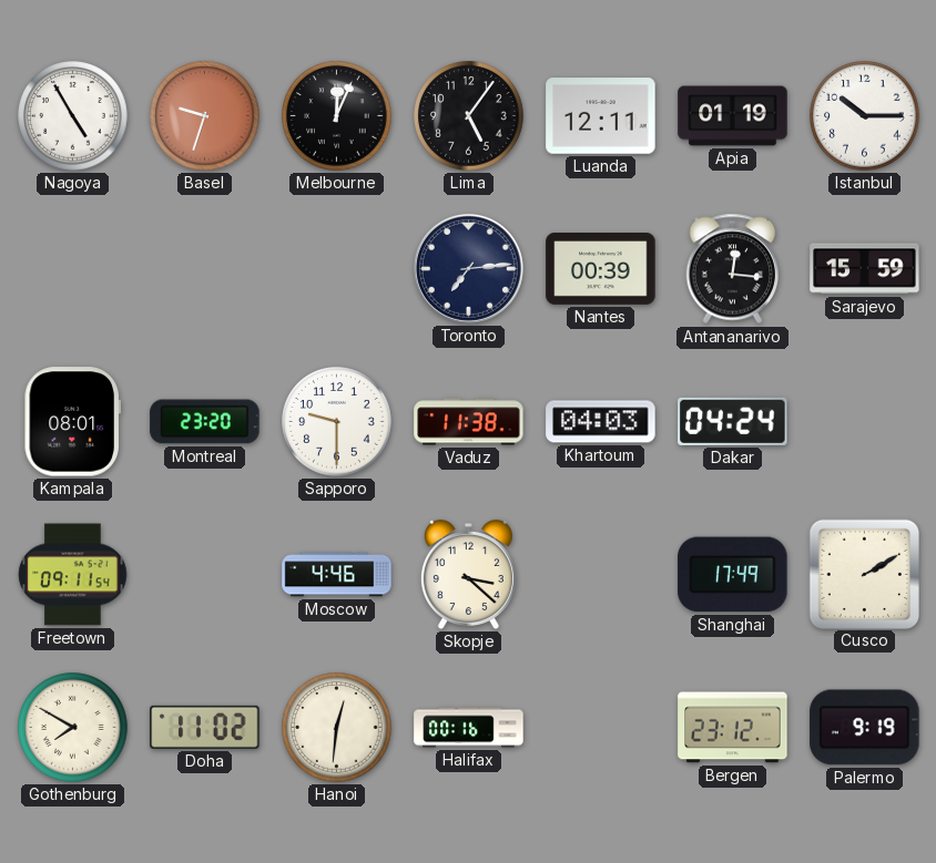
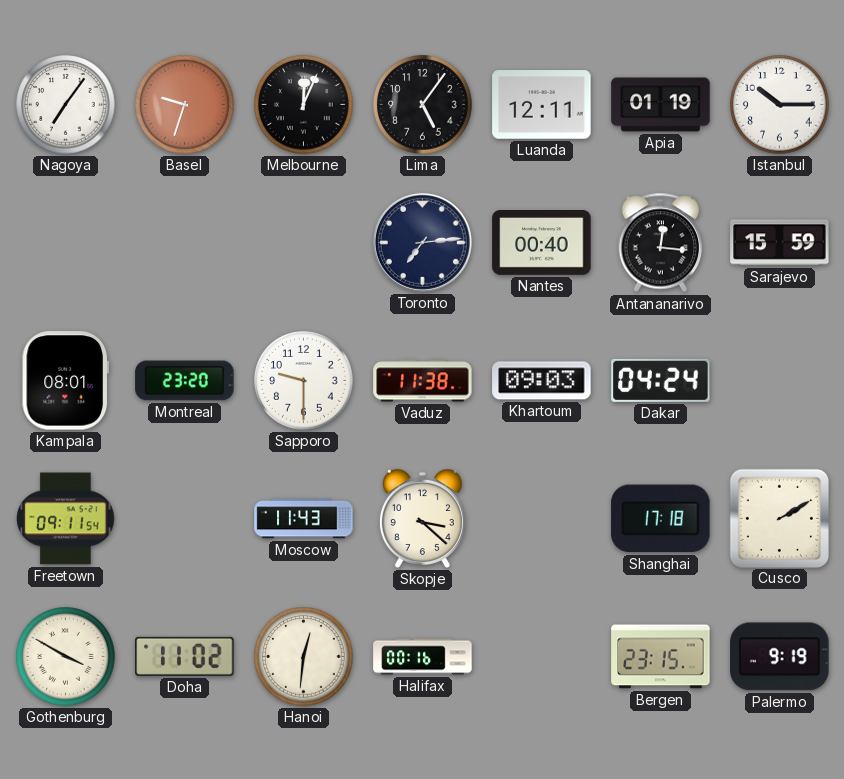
Nagoya: 4:55 -> 7:06 (66, 105)
Nantes: 00:39 -> 00:40 (542, 243)
Khartoum: 04:03 -> 09:03 (542, 381)
Moscow: 4:46 -> 11:43 (304, 519)
Shanghai: 17:49 -> 17:18 (661, 519)
Gothenburg: 7:50 -> 3:50 (66, 657)
Bergen: 23:12 -> 23:15 (661, 657)
